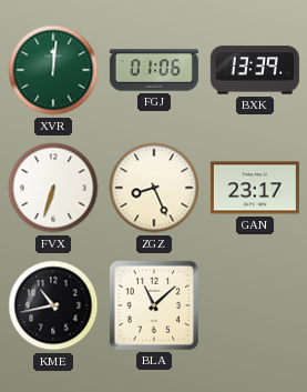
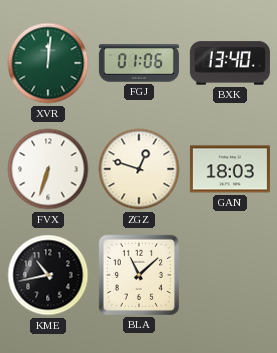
BXK: 13:39 -> 13:40 (230, 63)
ZGZ: 8:26 -> 12:48 (139, 169)
GAN: 23:17 -> 18:03 (230, 169)
